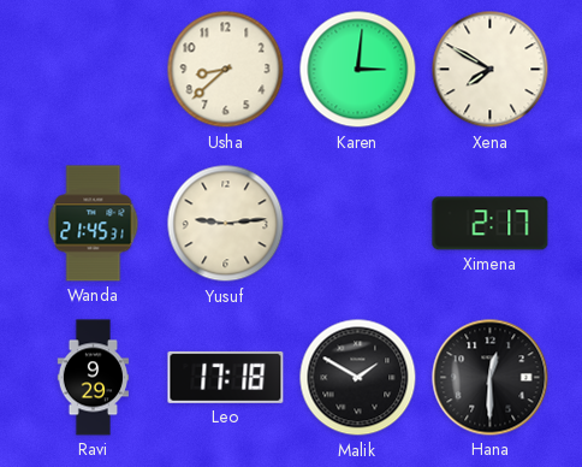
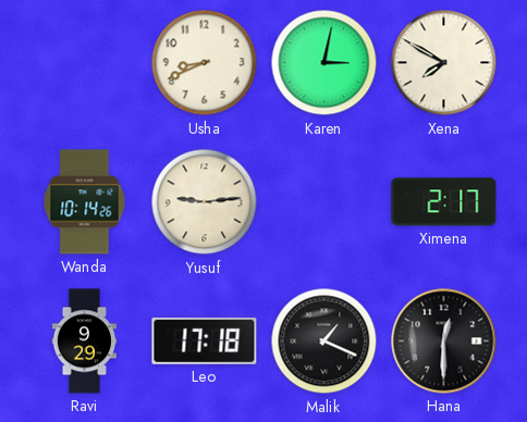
Usha: 8:38 -> 8:41 (205, 63)
Karen: 3:01 -> 3:02 (324, 63)
Wanda: 21:45 -> 10:14 (85, 202)
Malik: 1:50 -> 1:19 (324, 342)
